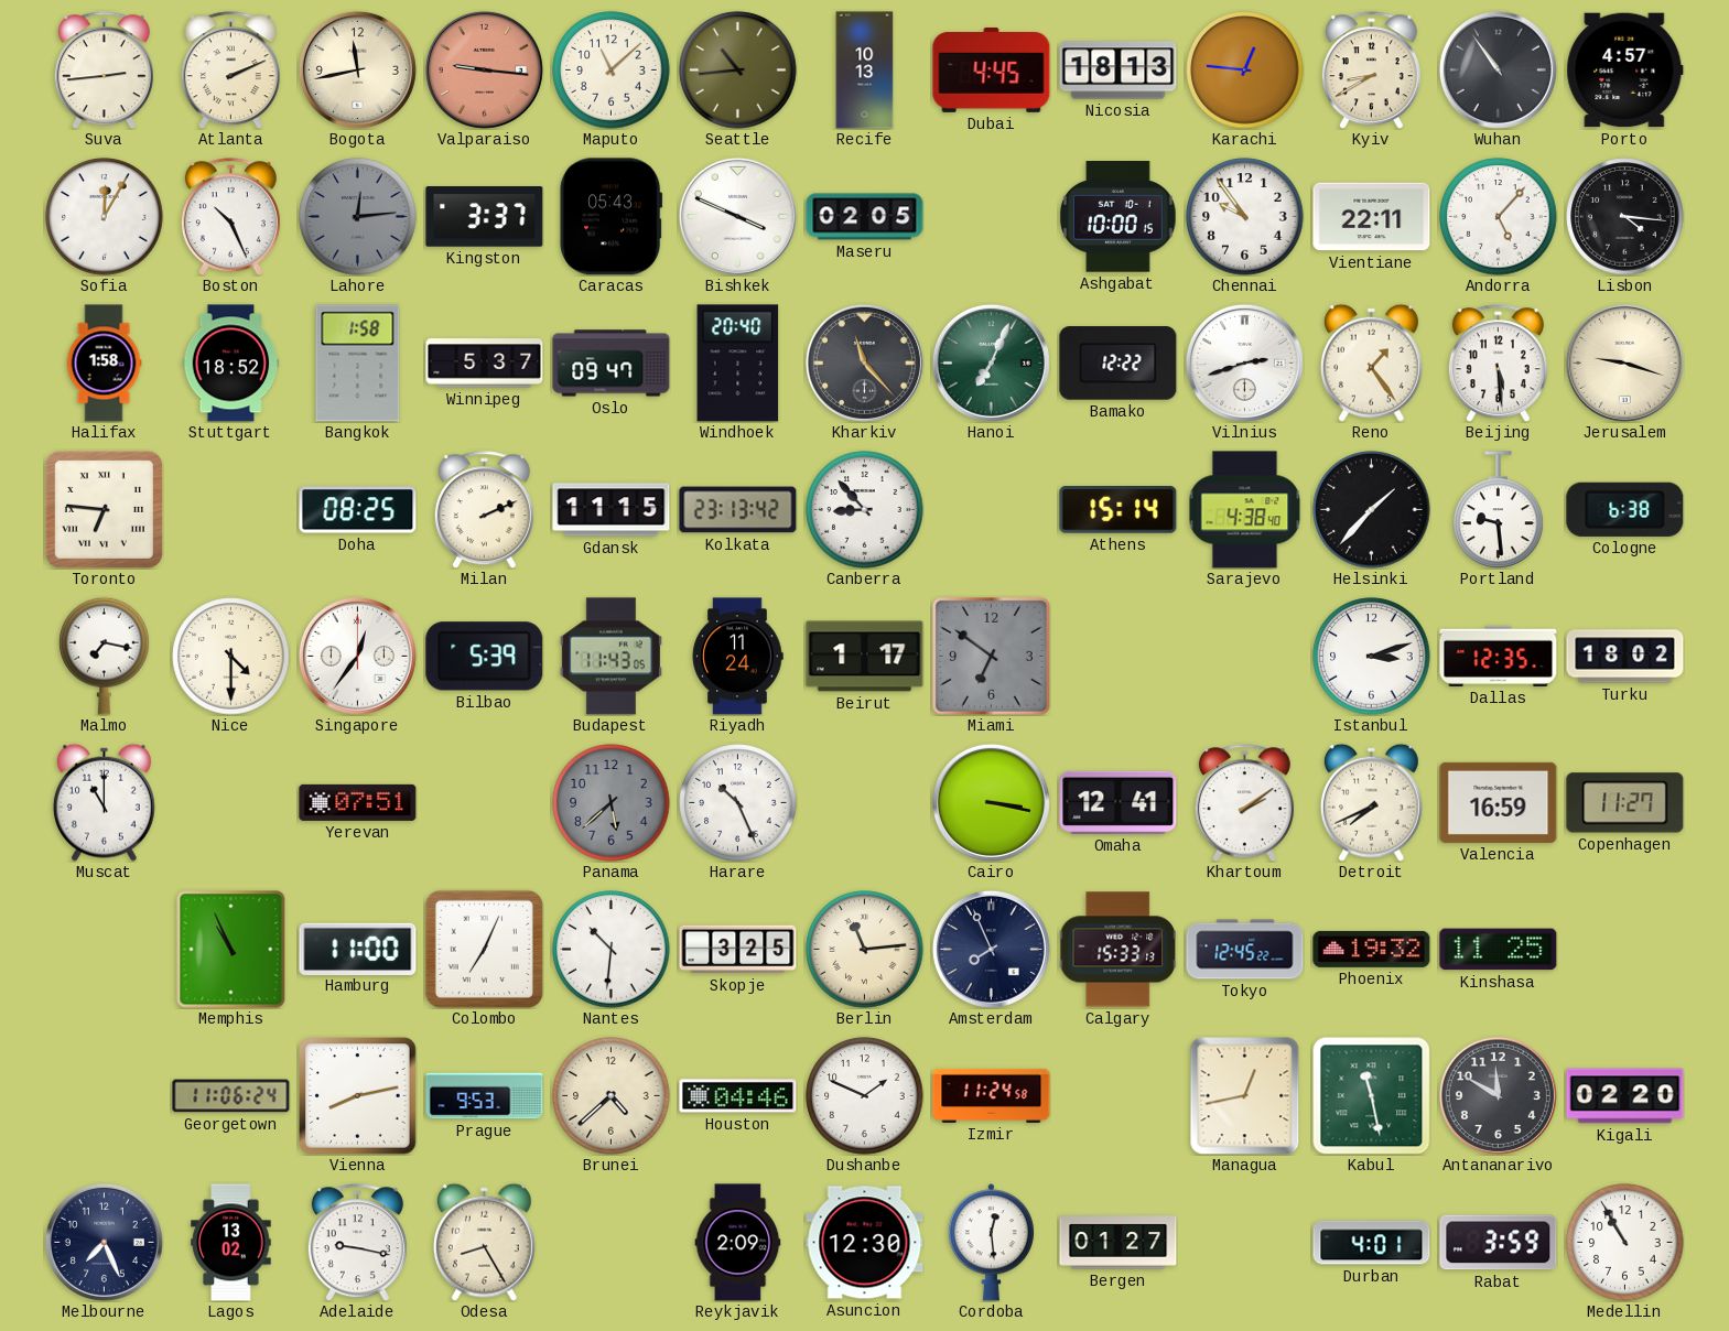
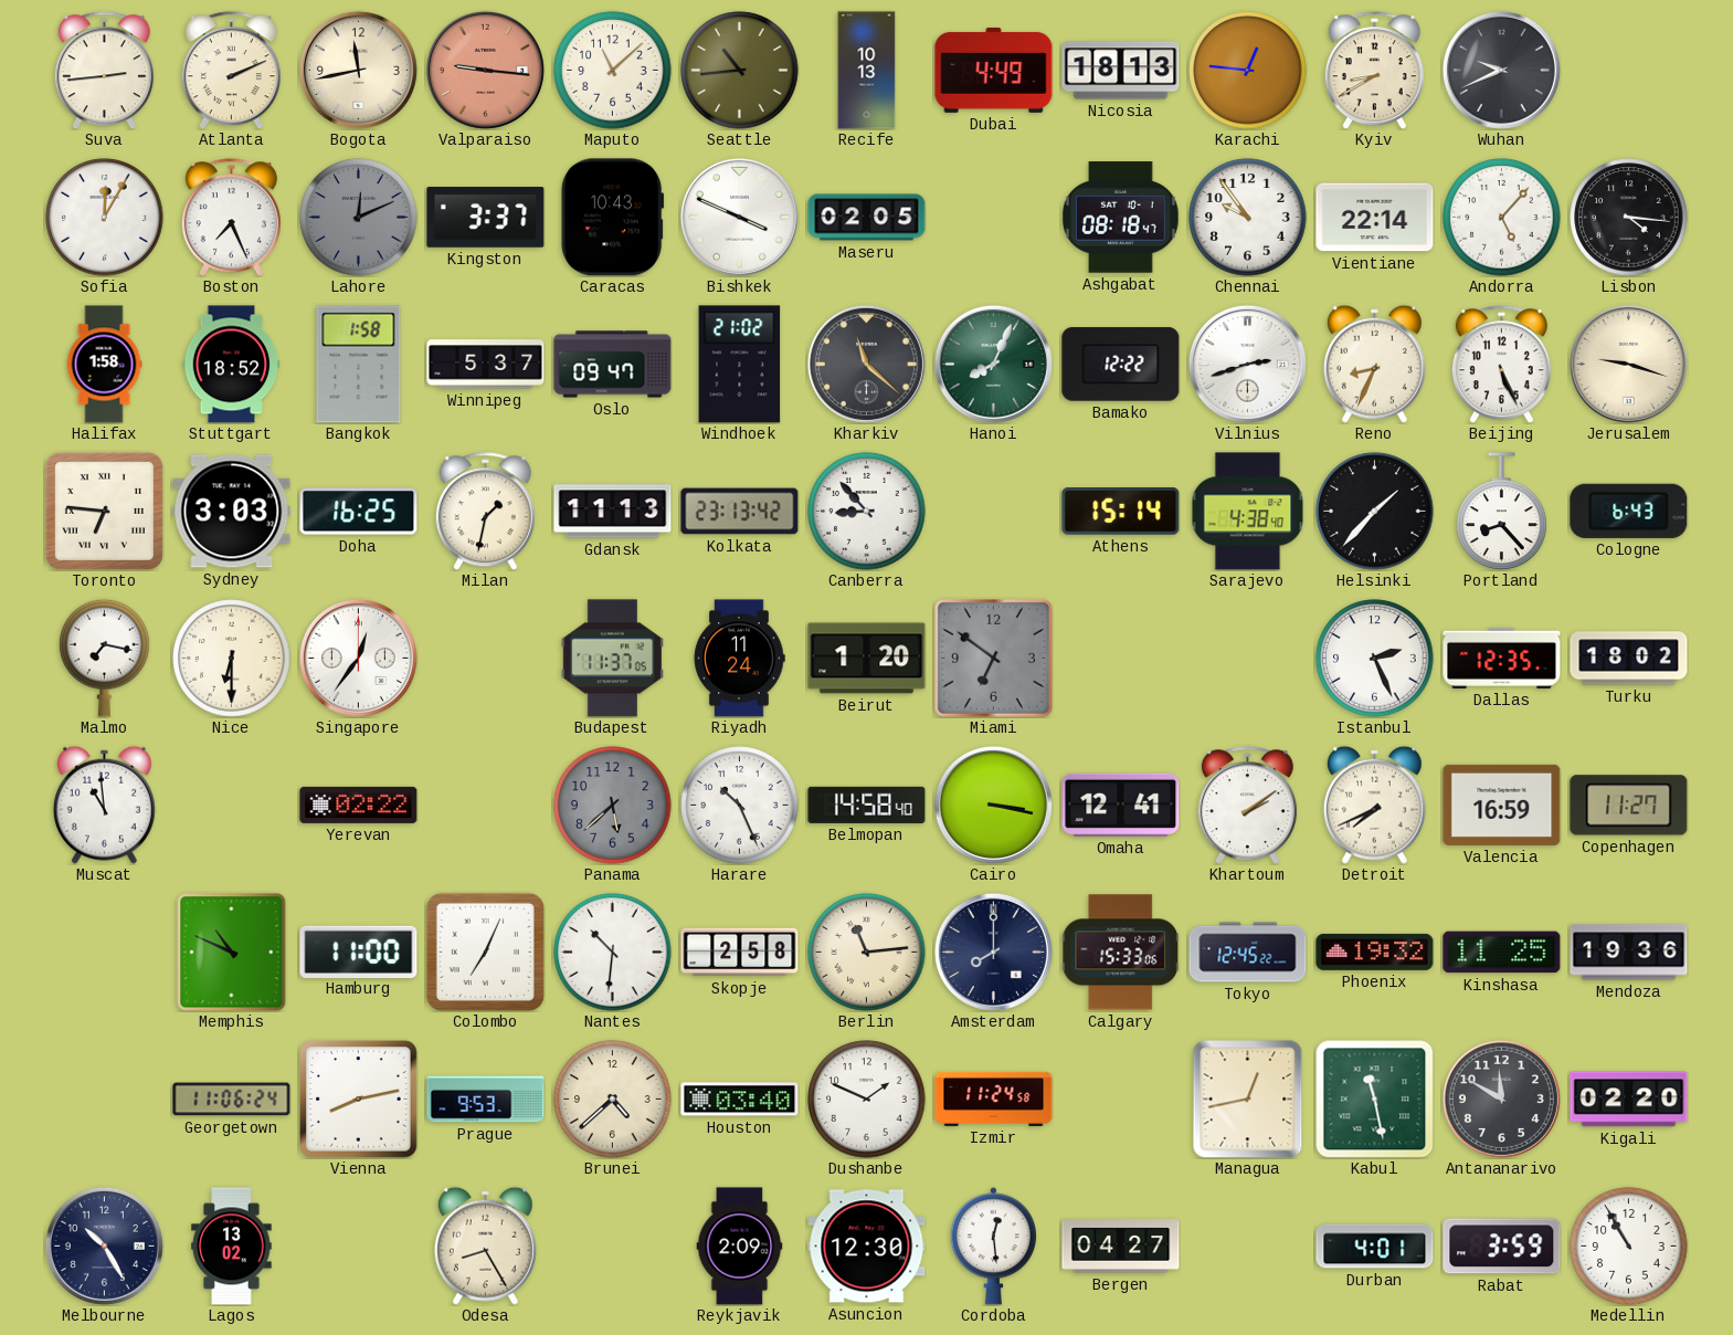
Dubai: 4:45 -> 4:49 (994, 70)
Wuhan: 10:54 -> 9:41 (1501, 70)
Porto: 4:57 -> none (1625, 71)
Boston: 10:26 -> 7:26 (231, 218)
Lahore: 12:14 -> 12:11 (359, 218)
Caracas: 05:43 -> 10:43 (613, 218)
Ashgabat: 10:00 -> 08:18 (1120, 218)
Vientiane: 22:11 -> 22:14 (1375, 218)
Windhoek: 20:40 -> 21:02 (740, 365)
Kharkiv: 11:23 -> 11:22 (866, 364)
Hanoi: 7:04 -> 8:04 (993, 364)
Reno: 1:24 -> 8:34 (1374, 364)
Beijing: 5:29 -> 5:26 (1501, 365)
Sydney: none -> 3:03 (232, 512)
Doha: 08:25 -> 16:25 (359, 512)
Milan: 2:11 -> 1:32 (485, 512)
Gdansk: 11:15 -> 11:13 (613, 512)
Portland: 9:29 -> 8:23 (1502, 511)
Cologne: 6:38 -> 6:43 (1629, 511)
Nice: 4:30 -> 6:30 (232, 659)
Bilbao: 5:39 -> none (485, 657)
Budapest: 11:43 -> 11:37 (612, 659)
Beirut: 1:17 -> 1:20 (867, 659)
Istanbul: 3:12 -> 2:26 (1375, 659)
Muscat: 11:00 -> 10:59 (104, 805)
Yerevan: 07:51 -> 02:22 (359, 805)
Belmopan: none -> 14:58 (867, 805)
Memphis: 10:56 -> 10:49 (232, 953)
Skopje: 3:25 -> 2:58 (740, 953)
Amsterdam: 7:56 -> 8:00 (993, 952)
Calgary: 15:33:13 -> 15:33:06 (1120, 953)
Mendoza: none -> 19:36 (1629, 953)
Houston: 04:46 -> 03:40 (740, 1100)
Melbourne: 7:26 -> 10:25 (104, 1245)
Adelaide: 9:17 -> none (357, 1243)
Bergen: 01:27 -> 04:27 (1121, 1247)
